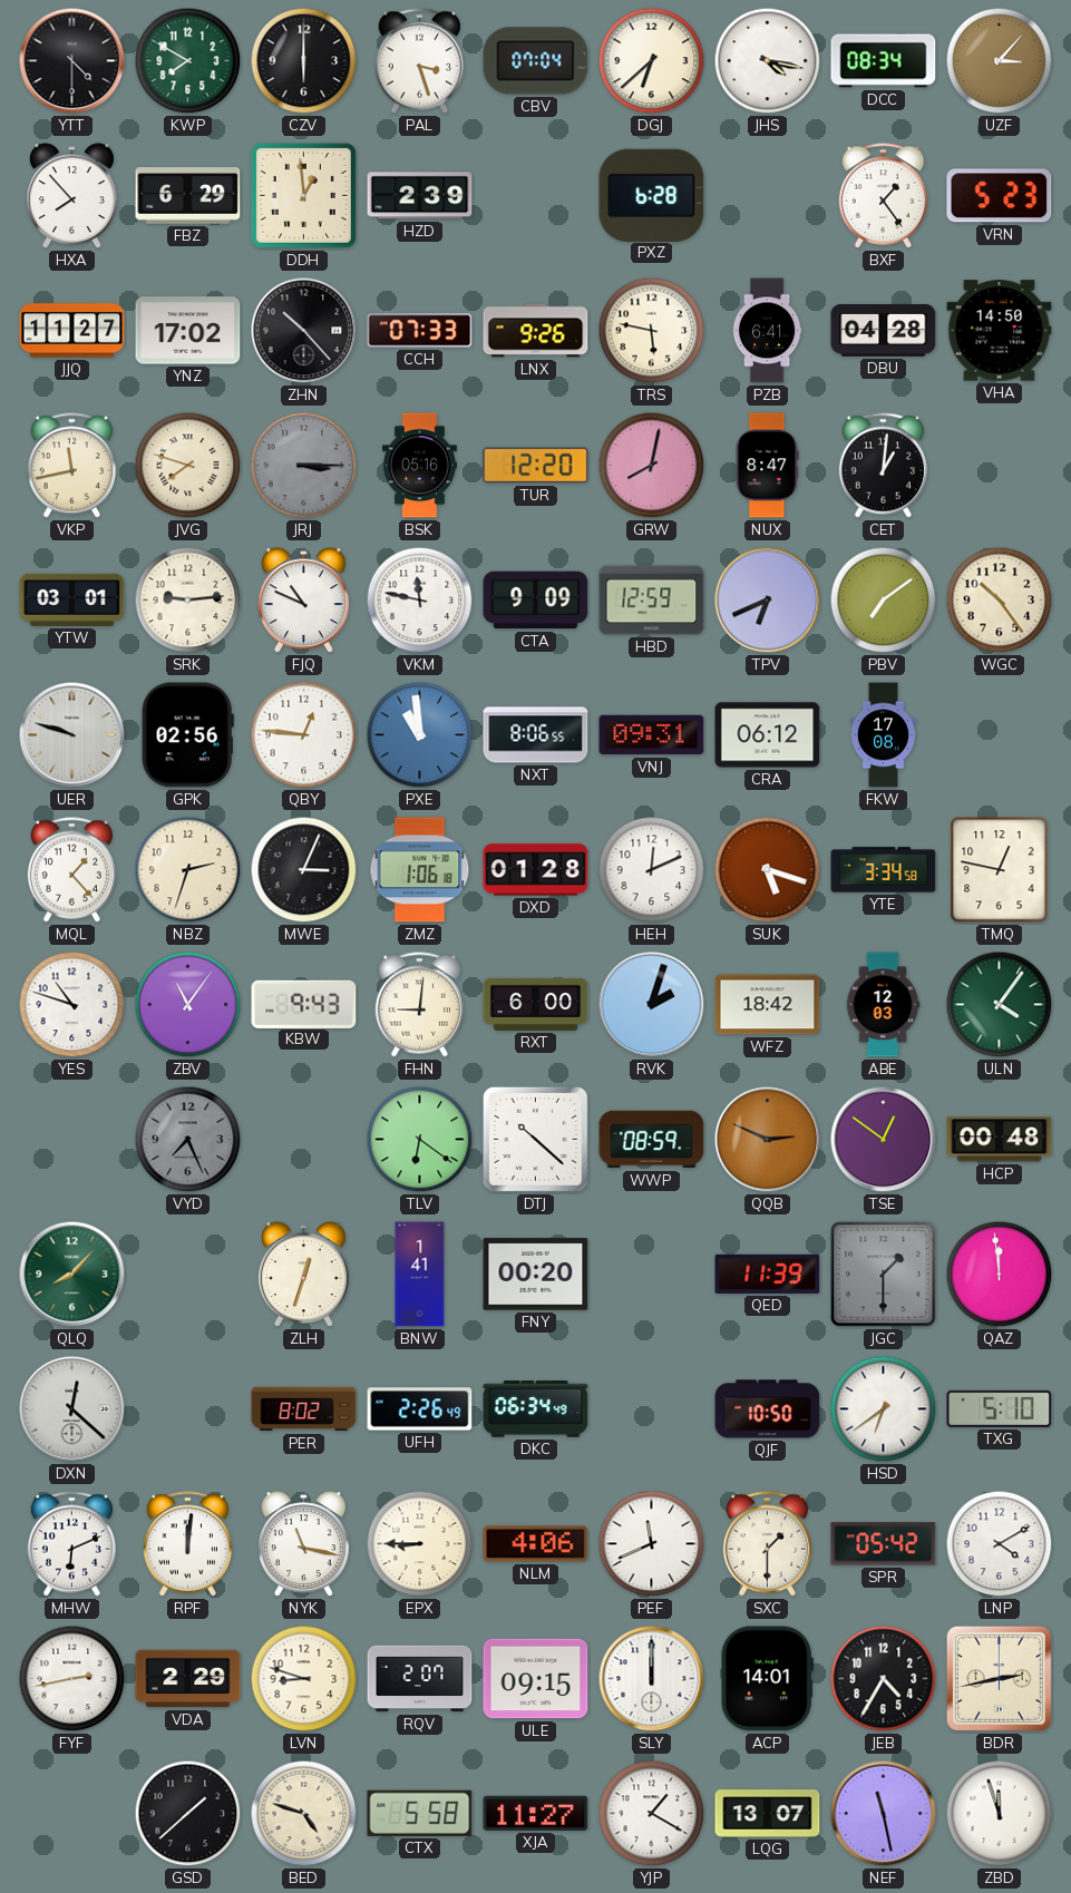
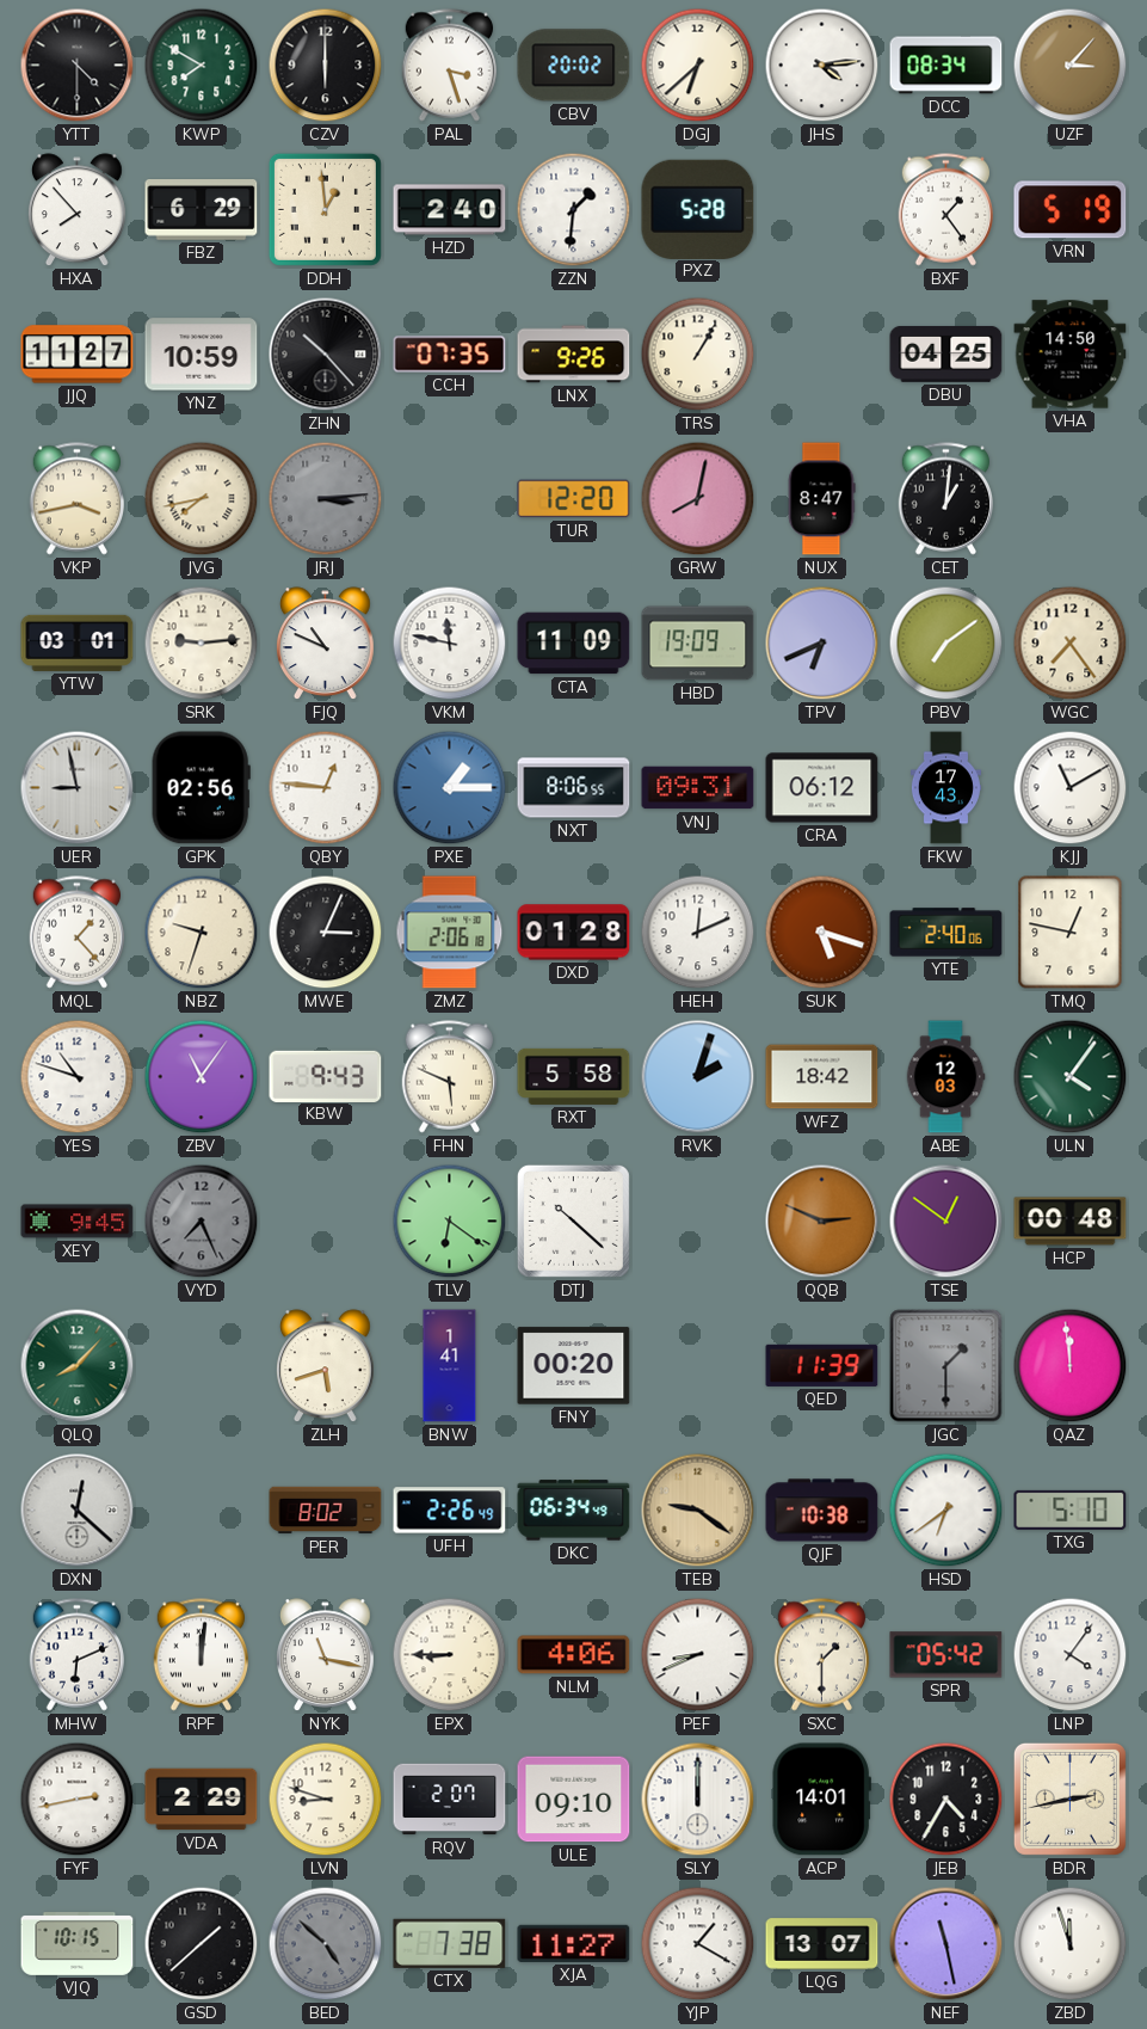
CBV: 07:04 -> 20:02 (574, 66)
JHS: 4:17 -> 4:14 (822, 66)
HZD: 2:39 -> 2:40 (450, 210)
ZZN: none -> 1:31 (574, 210)
PXZ: 6:28 -> 5:28 (698, 209)
VRN: 5:23 -> 5:19 (1071, 210)
YNZ: 17:02 -> 10:59 (202, 355)
CCH: 07:33 -> 07:35 (450, 355)
TRS: 5:47 -> 1:05 (698, 355)
PZB: 6:41 -> none (767, 331)
DBU: 04:28 -> 04:25 (946, 353)
VKP: 11:43 -> 3:43 (76, 499)
JVG: 7:48 -> 7:43 (202, 499)
JRJ: 3:15 -> 3:14 (326, 499)
BSK: 05:16 -> none (419, 466)
CTA: 9:09 -> 11:09 (574, 644)
HBD: 12:59 -> 19:09 (698, 644)
WGC: 10:24 -> 7:24 (1071, 644)
UER: 9:48 -> 8:58 (78, 788)
PXE: 10:59 -> 1:15 (450, 788)
FKW: 17:08 -> 17:43 (945, 788)
KJJ: none -> 11:10 (1071, 788)
NBZ: 2:33 -> 9:33 (202, 933)
ZMZ: 1:06 -> 2:06 (450, 933)
YTE: 3:34 -> 2:40 (946, 933)
FHN: 9:01 -> 5:49 (449, 1077)
RXT: 6:00 -> 5:58 (574, 1076)
XEY: none -> 9:45 (78, 1222)
WWP: 08:59 -> none (652, 1140)
ZLH: 12:33 -> 5:42 (325, 1366)
TEB: none -> 9:21 (698, 1511)
QJF: 10:50 -> 10:38 (822, 1511)
PEF: 11:41 -> 8:41 (698, 1655)
LNP: 4:10 -> 4:06 (1071, 1655)
ULE: 09:15 -> 09:10 (574, 1800)
VJQ: none -> 10:15 (78, 1944)
BED: 4:48 -> 4:52 (326, 1944)
BED dial: cream -> grey (326, 1944)
CTX: 5:58 -> 7:38 (450, 1943)
